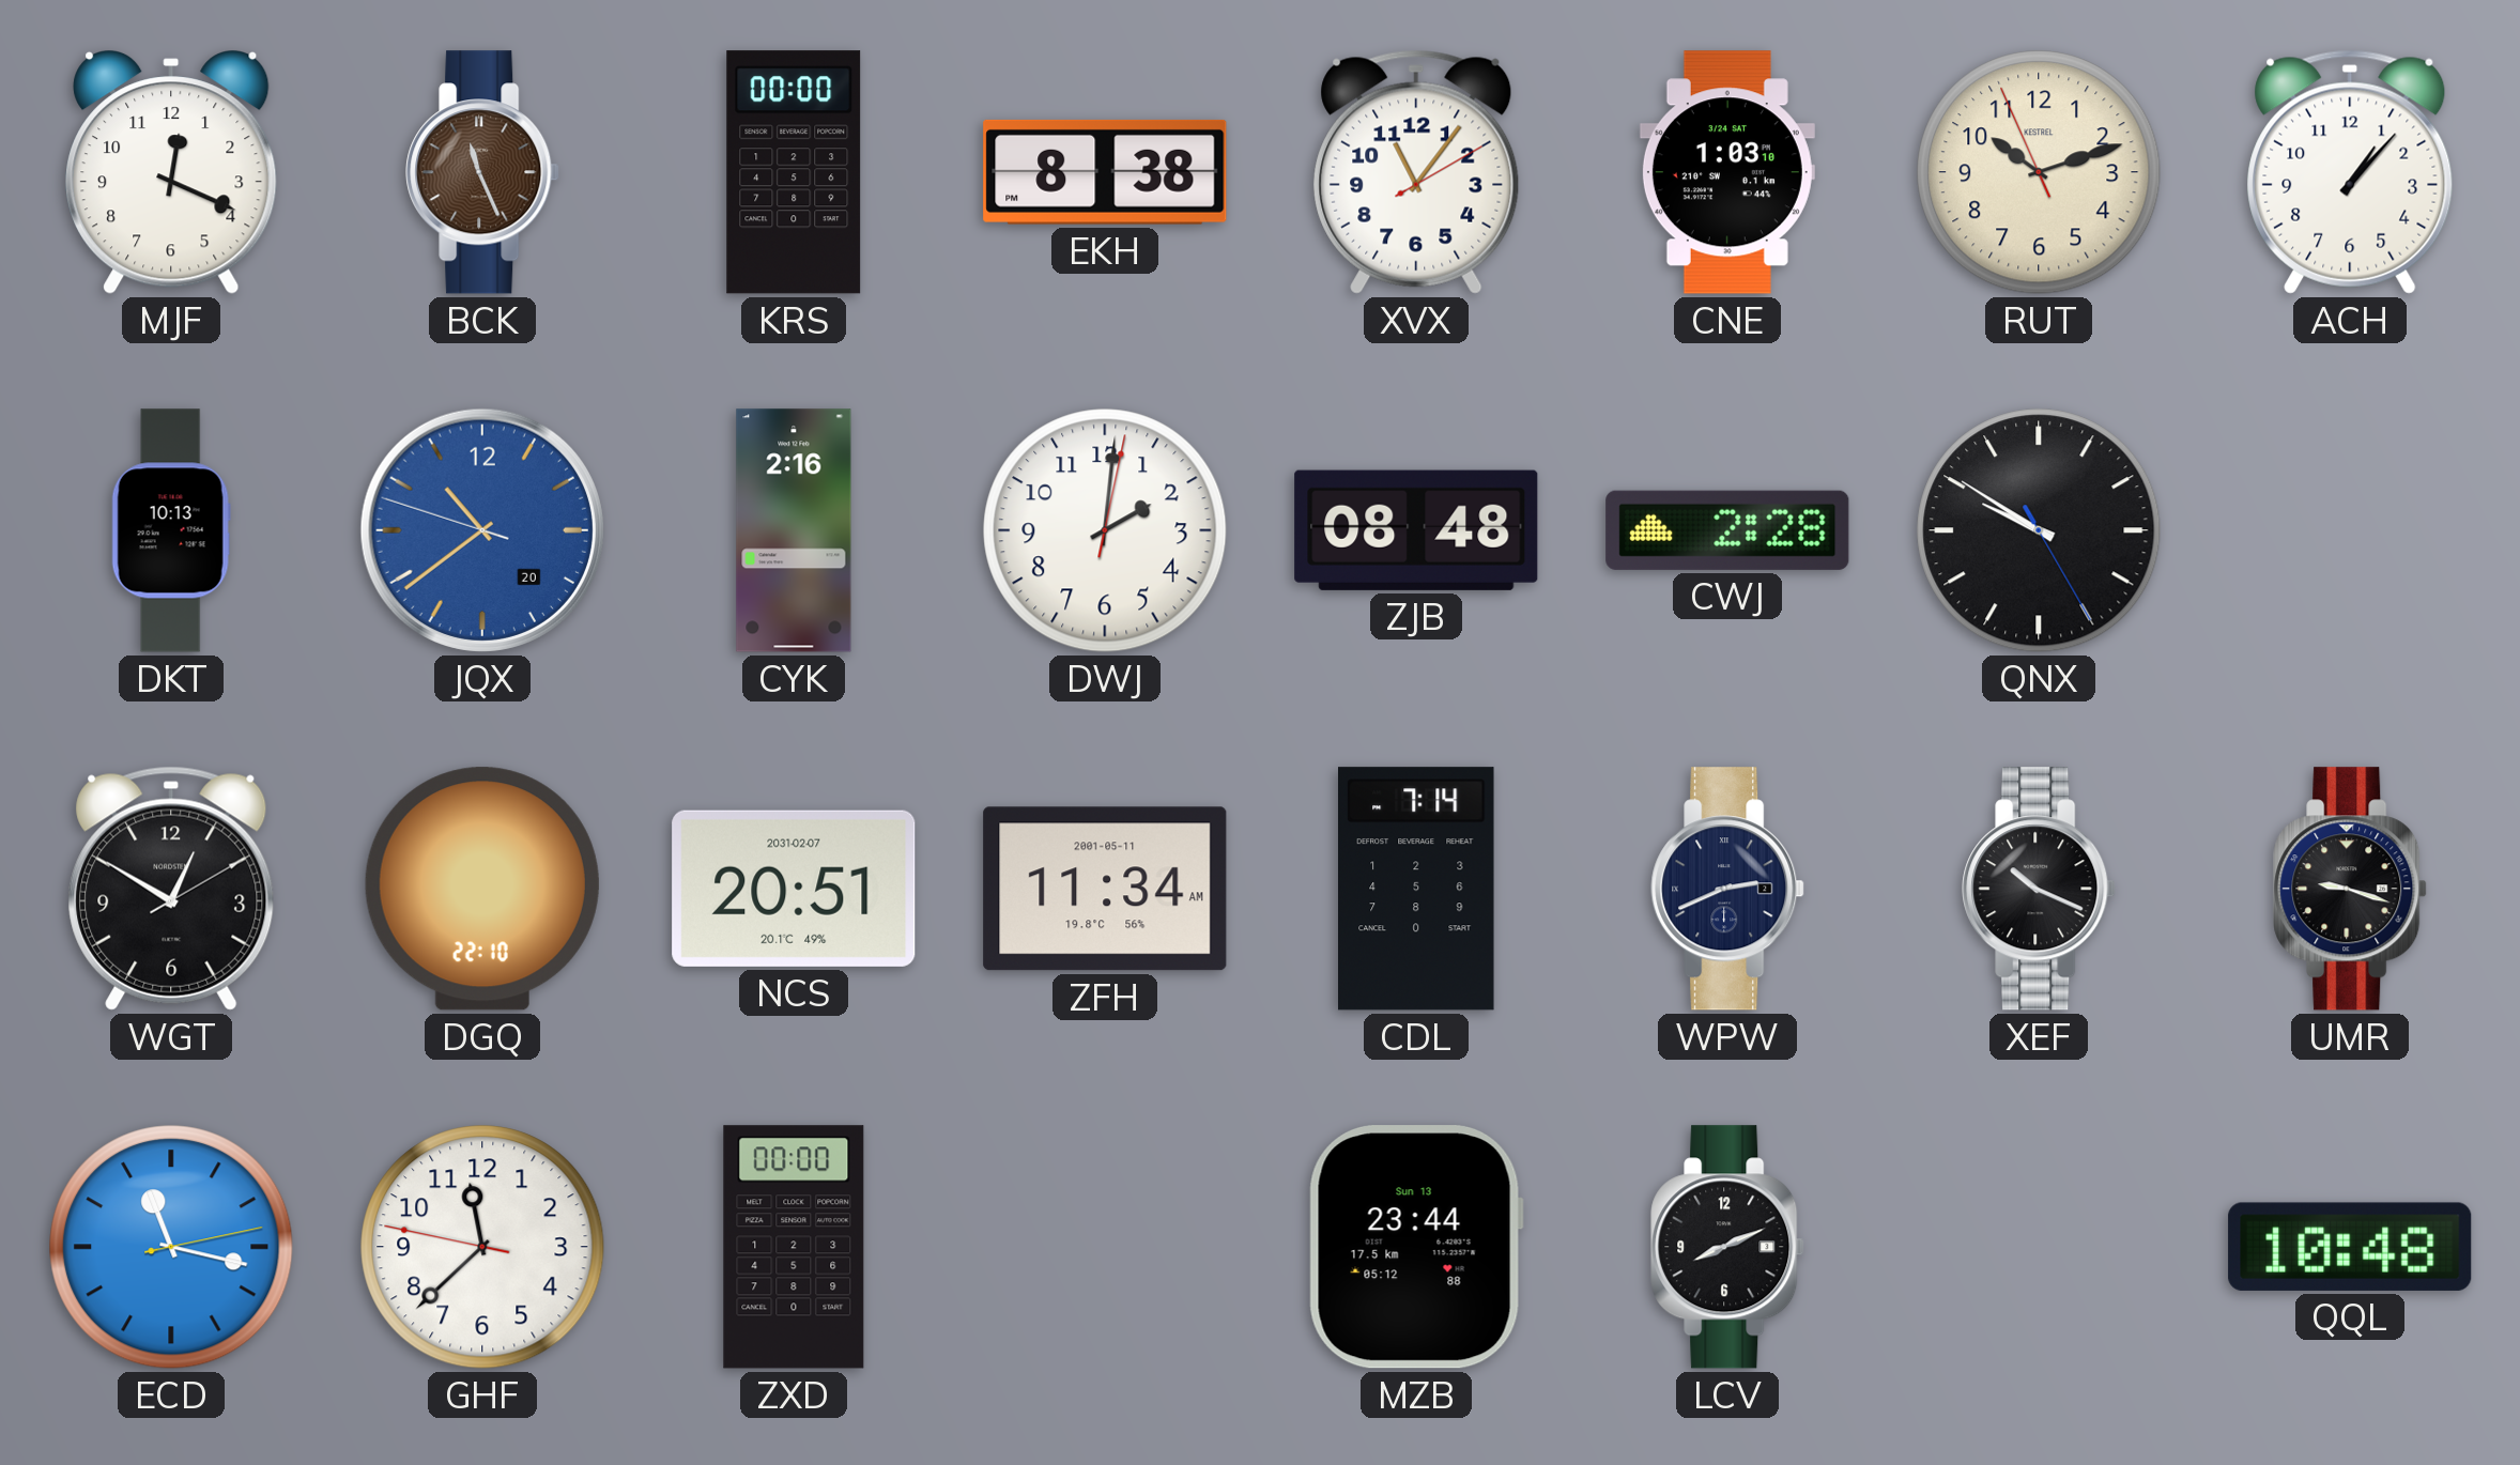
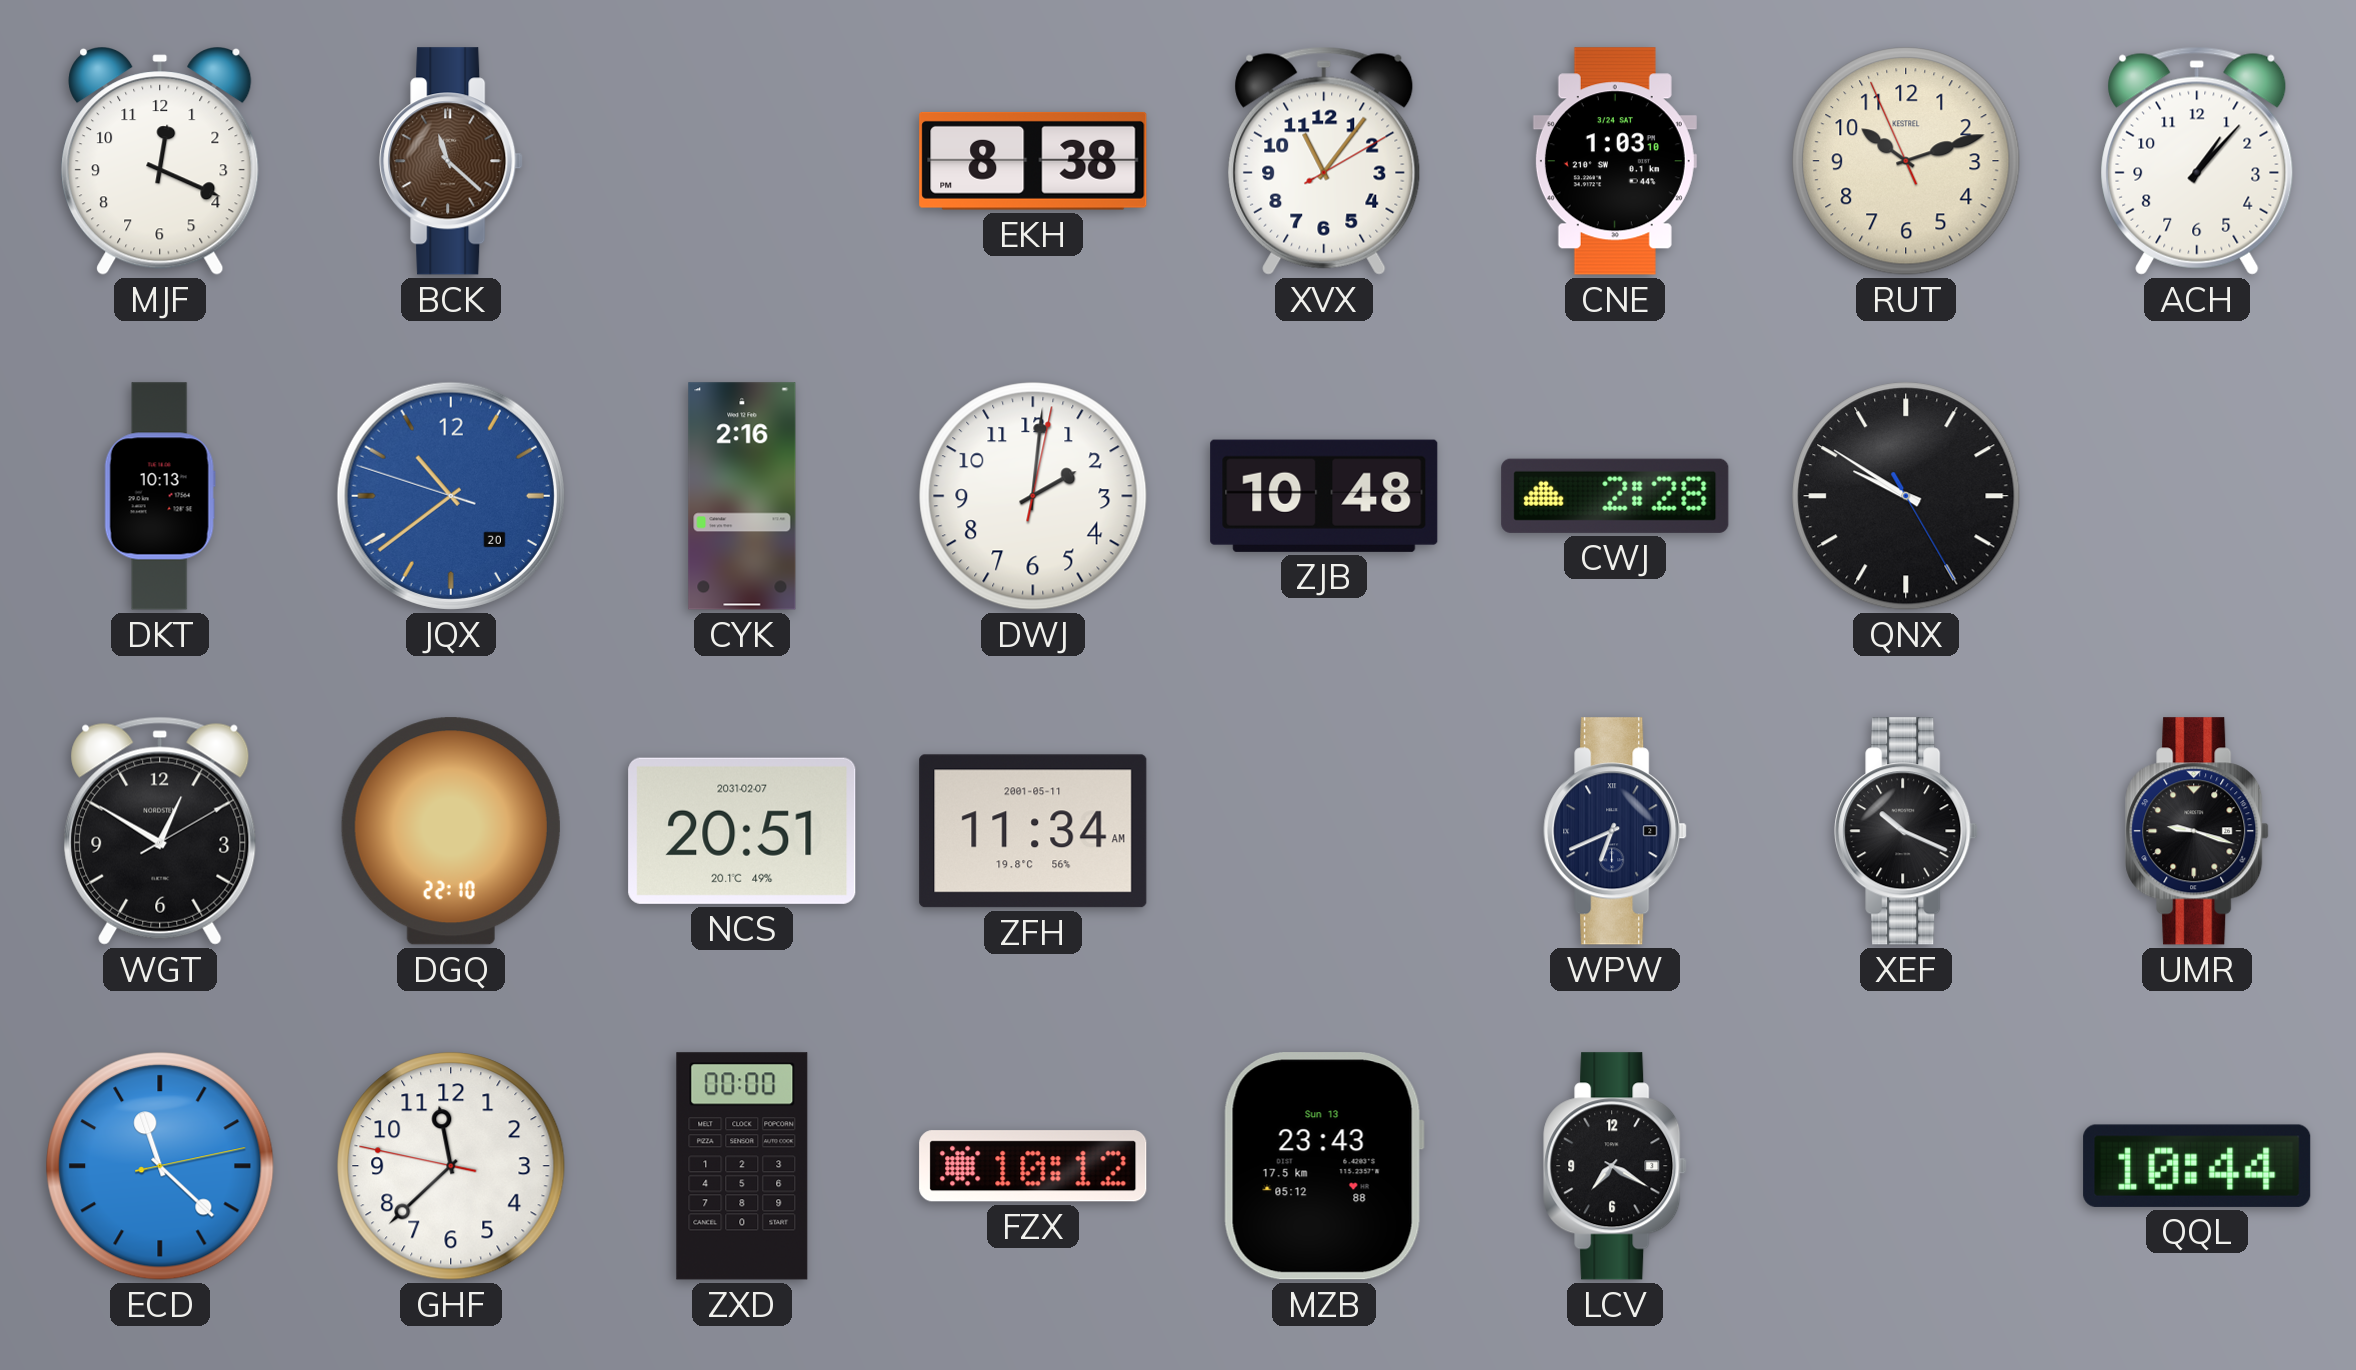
BCK: 11:26 -> 11:22 (451, 161)
KRS: 00:00 -> none (794, 172)
ZJB: 08:48 -> 10:48 (1324, 496)
CDL: 7:14 -> none (1417, 889)
WPW: 2:41 -> 6:41 (1615, 831)
ECD: 11:17 -> 11:22 (160, 1166)
FZX: none -> 10:12 (1033, 1166)
MZB: 23:44 -> 23:43 (1324, 1166)
LCV: 8:11 -> 7:20 (1615, 1166)
QQL: 10:48 -> 10:44 (2197, 1166)
